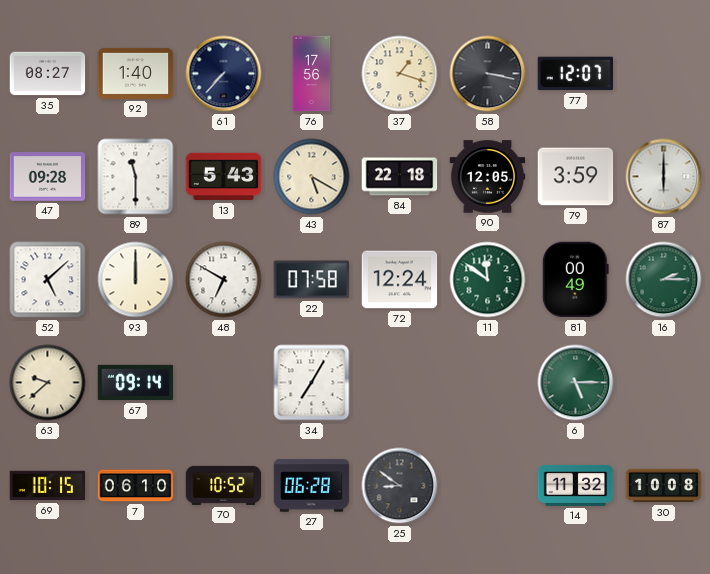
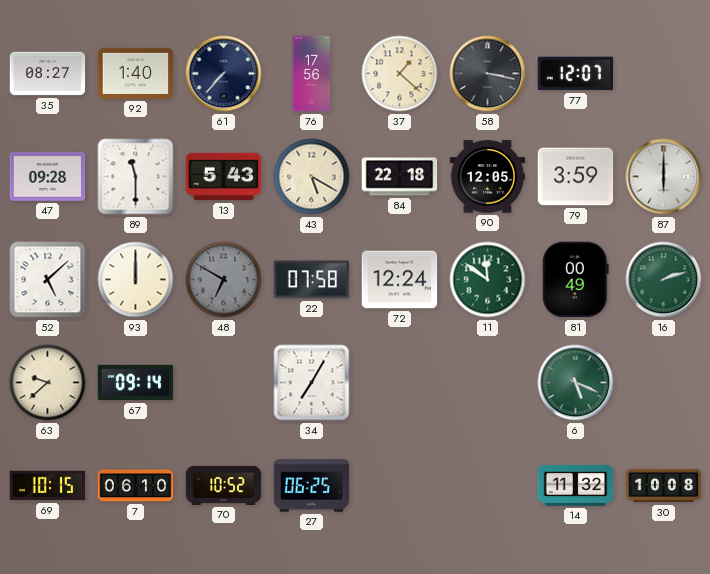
37: 1:18 -> 1:22 (400, 74)
48 dial: white -> grey (224, 280)
16: 2:15 -> 2:12 (664, 280)
6: 5:15 -> 5:19 (576, 383)
27: 06:28 -> 06:25 (312, 486)
25: 8:51 -> none (400, 486)
